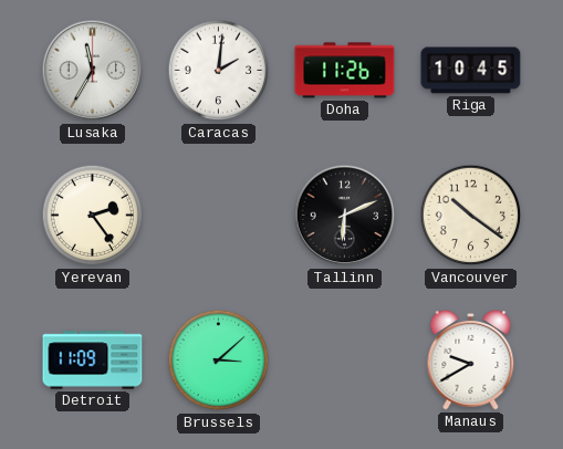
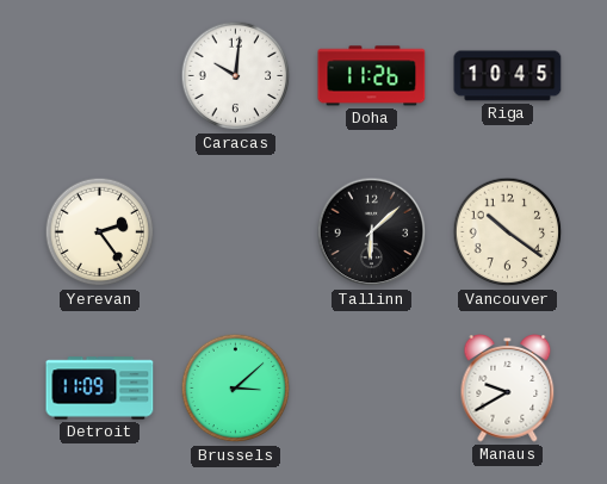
Lusaka: 11:35 -> none (93, 71)
Caracas: 2:01 -> 10:01 (236, 76)
Tallinn: 6:11 -> 6:08 (372, 232)
